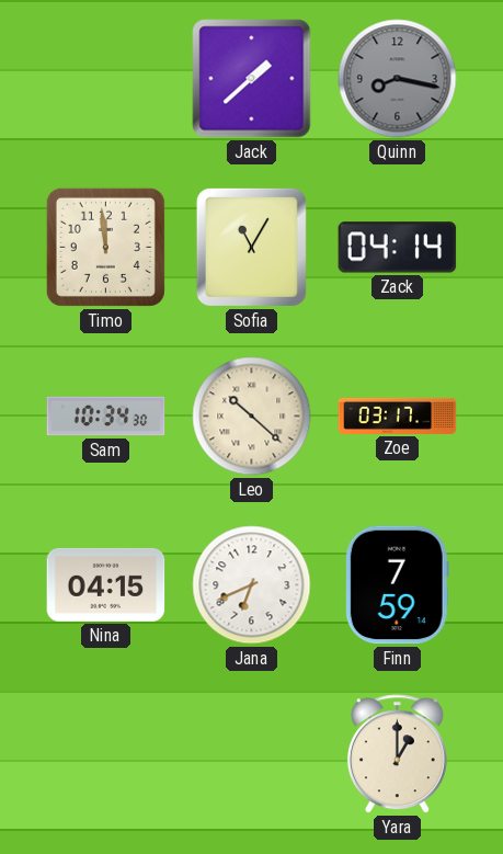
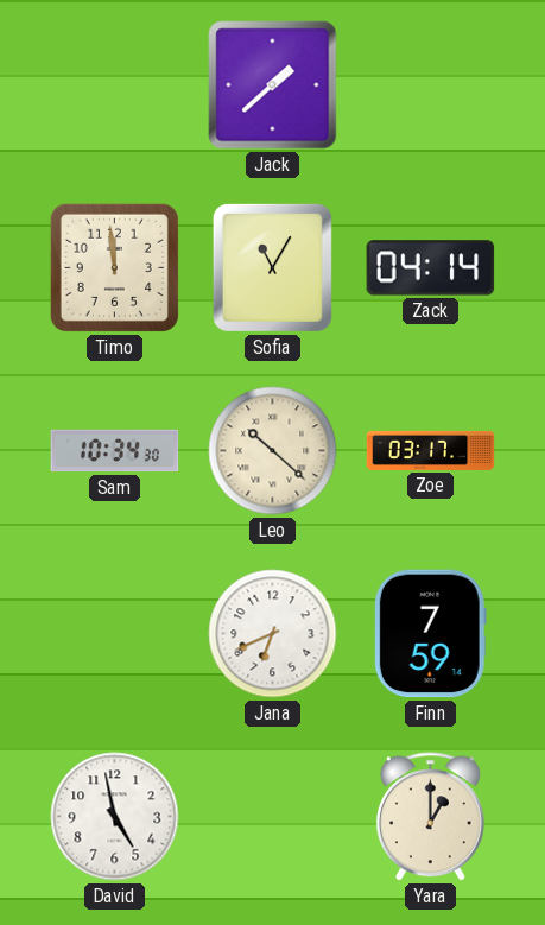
Quinn: 8:17 -> none (398, 79)
Nina: 04:15 -> none (106, 584)
David: none -> 4:58 (115, 817)
